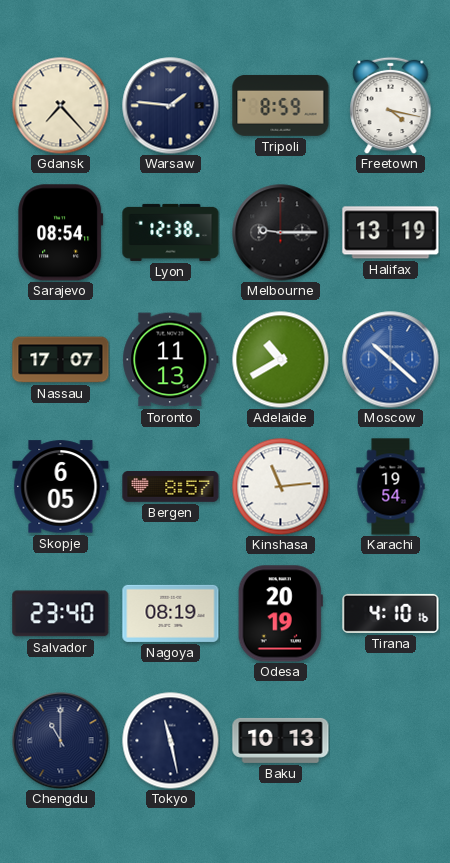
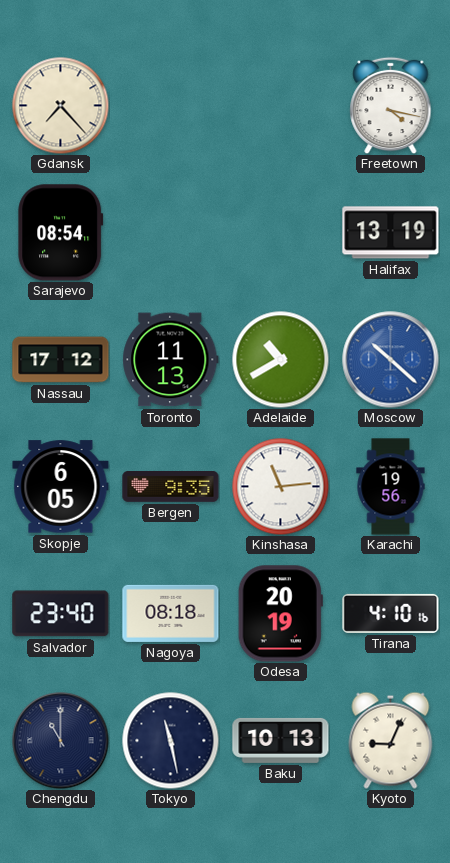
Warsaw: 1:46 -> none (171, 106)
Tripoli: 8:59 -> none (281, 105)
Lyon: 12:38 -> none (171, 232)
Melbourne: 9:15 -> none (281, 233)
Nassau: 17:07 -> 17:12 (61, 360)
Bergen: 8:57 -> 9:35 (171, 487)
Karachi: 19:54 -> 19:56 (391, 487)
Nagoya: 08:19 -> 08:18 (171, 613)
Kyoto: none -> 9:04 (391, 740)
